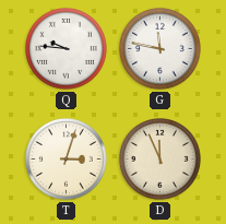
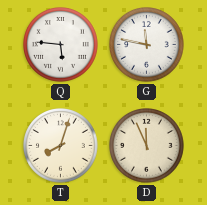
Q: 9:46 -> 5:46 (61, 45)
T: 3:03 -> 8:03 (61, 146)
